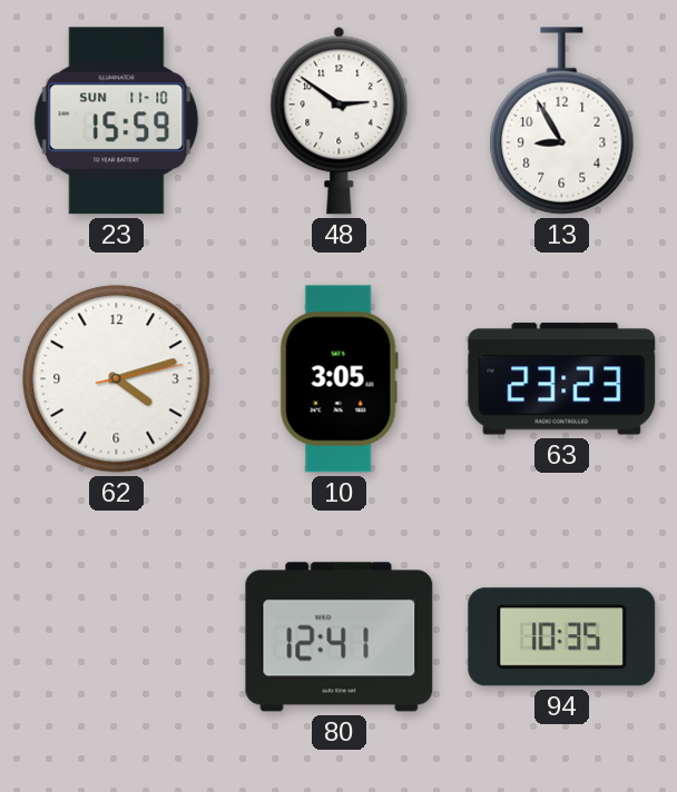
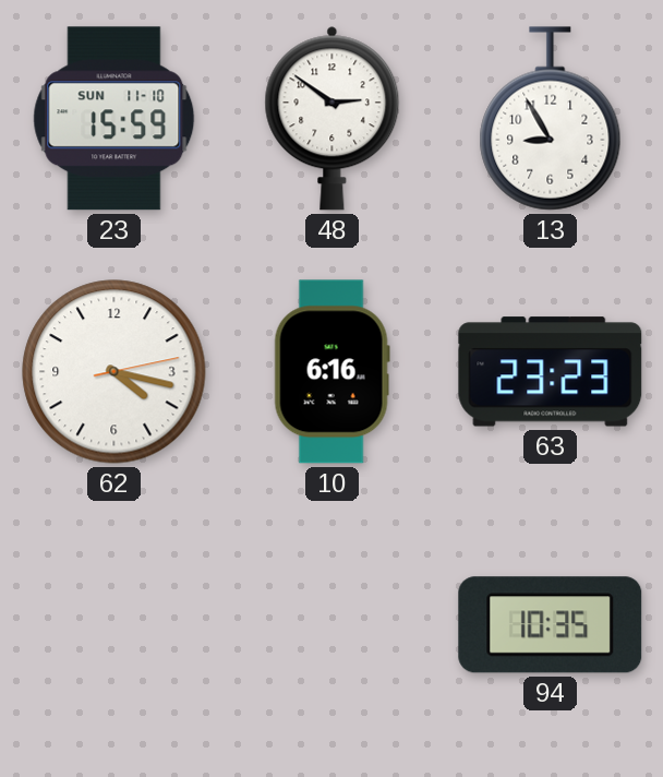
62: 4:12 -> 4:17 (114, 372)
10: 3:05 -> 6:16 (331, 372)
80: 12:41 -> none (340, 637)
